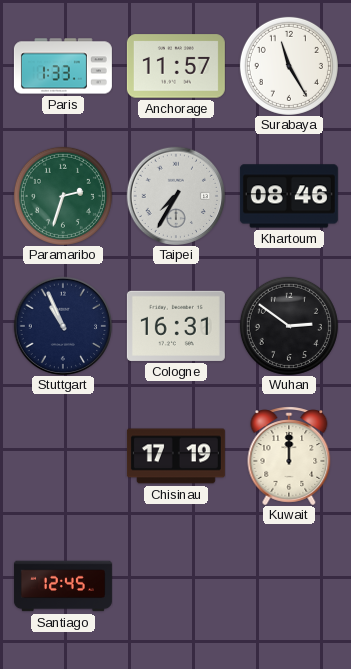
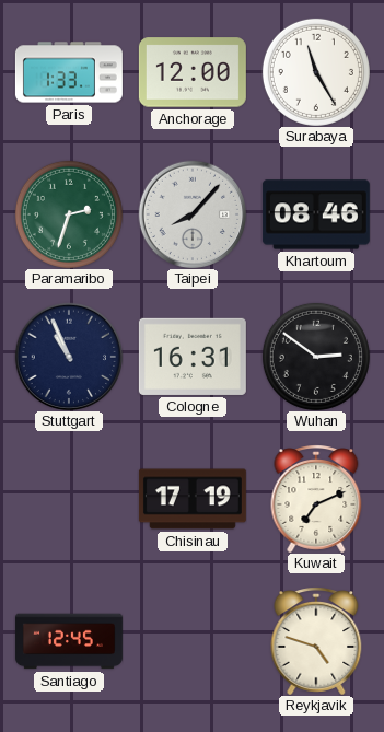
Anchorage: 11:57 -> 12:00 (193, 72)
Taipei: 7:35 -> 8:07 (191, 213)
Kuwait: 12:00 -> 7:11 (316, 499)
Reykjavik: none -> 4:48 (316, 641)
